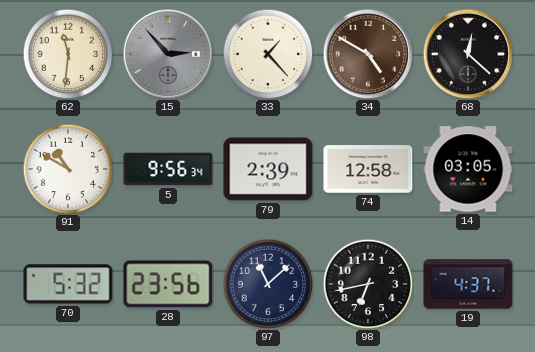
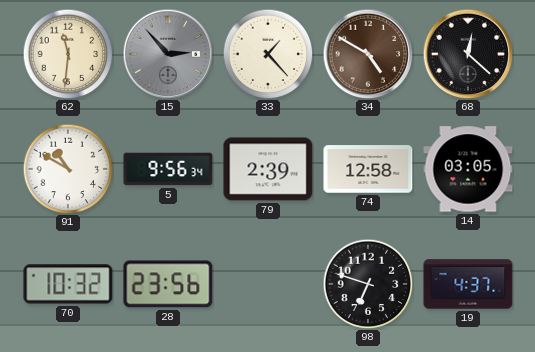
70: 5:32 -> 10:32 (68, 284)
97: 11:08 -> none (268, 284)
98: 6:43 -> 6:48 (368, 284)
